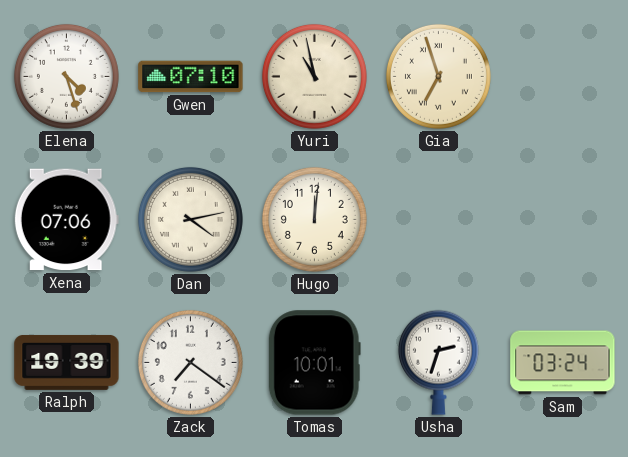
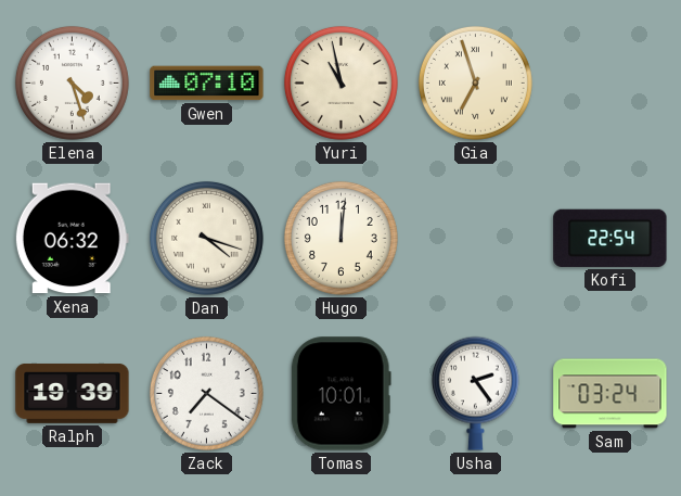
Xena: 07:06 -> 06:32 (72, 239)
Dan: 4:13 -> 4:18 (206, 238)
Kofi: none -> 22:54 (611, 238)
Usha: 2:33 -> 2:24 (475, 393)
